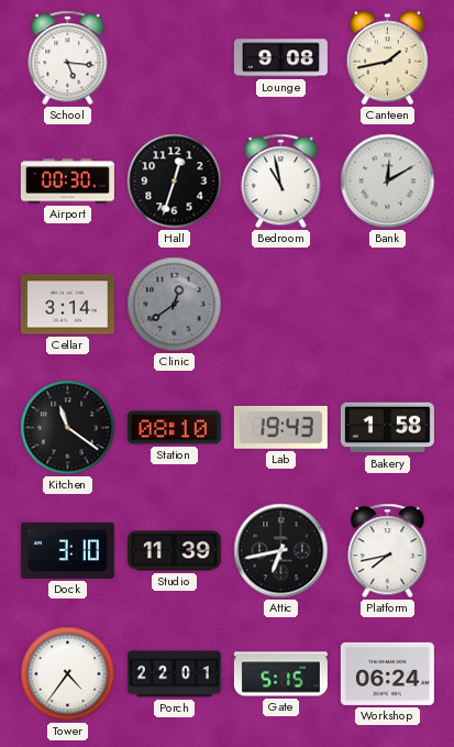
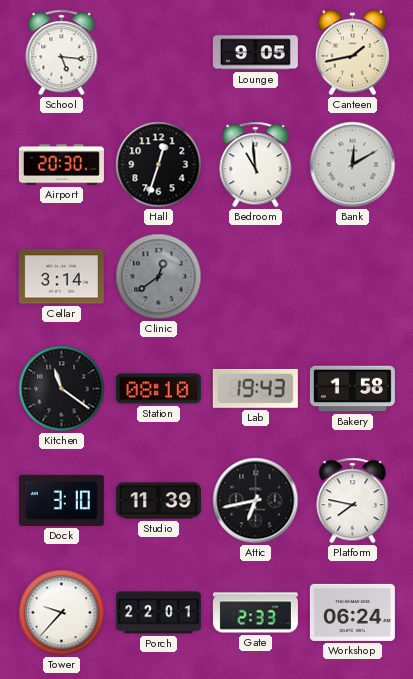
Lounge: 9:08 -> 9:05 (255, 53)
Airport: 00:30 -> 20:30 (61, 165)
Bedroom: 10:58 -> 10:59 (256, 165)
Platform: 7:43 -> 7:47 (353, 501)
Tower: 4:36 -> 9:37 (62, 613)
Gate: 5:15 -> 2:33 (255, 613)
